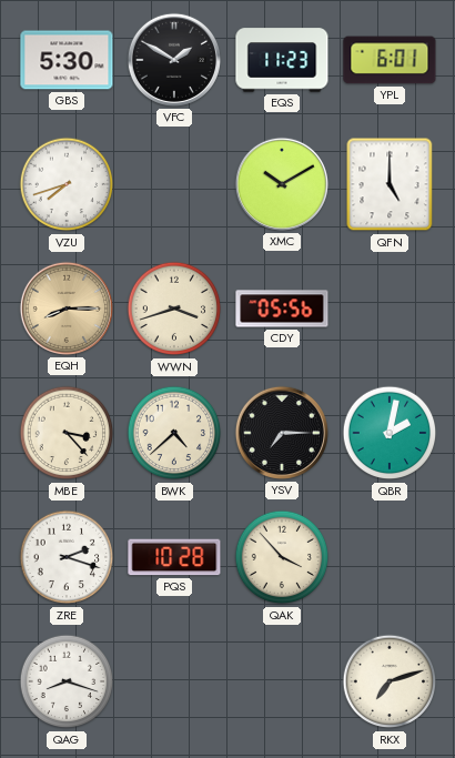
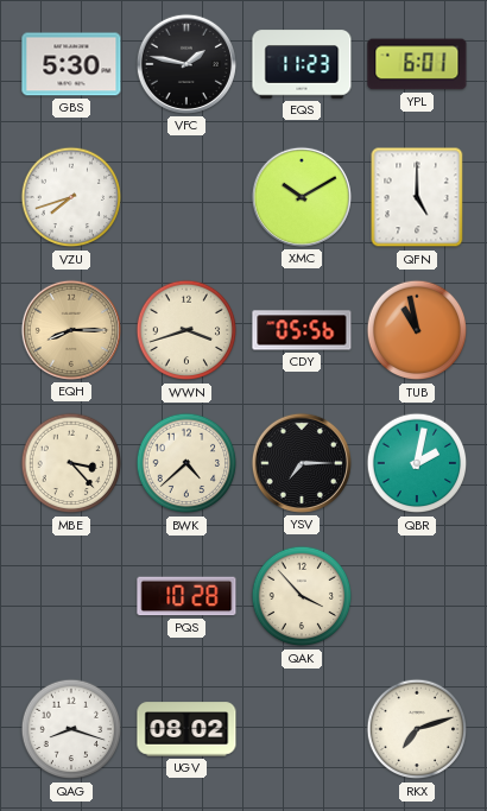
VFC: 1:50 -> 1:47 (186, 64)
TUB: none -> 10:58 (417, 330)
ZRE: 2:18 -> none (67, 557)
UGV: none -> 08:02 (186, 729)
